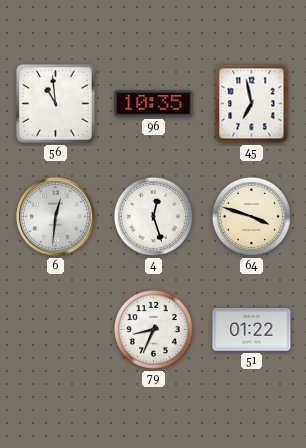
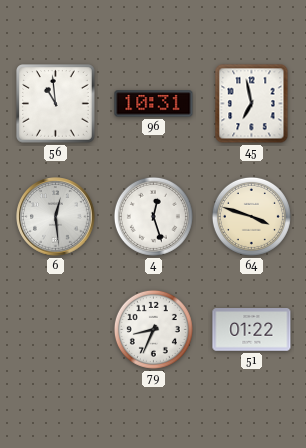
96: 10:35 -> 10:31 (154, 104)
6: 12:31 -> 12:29 (56, 217)
